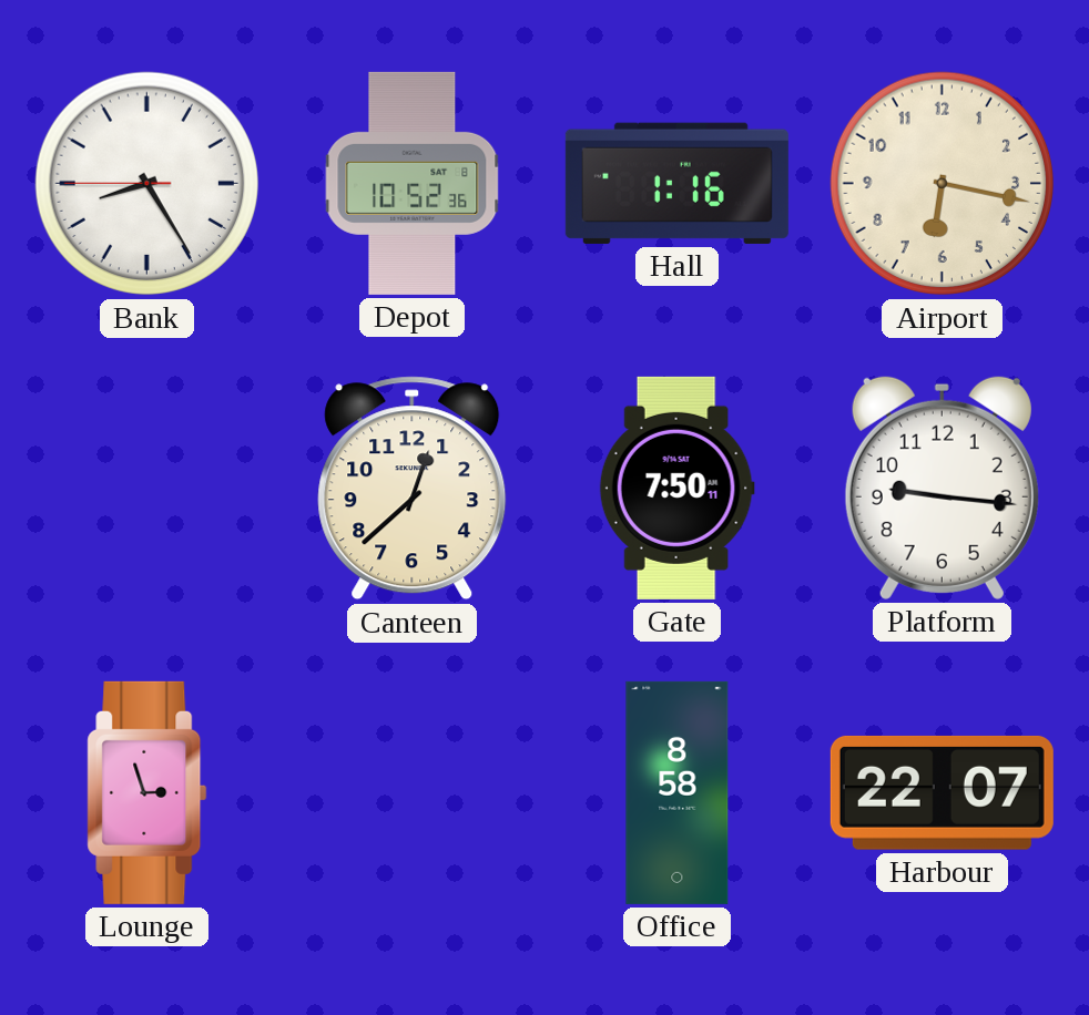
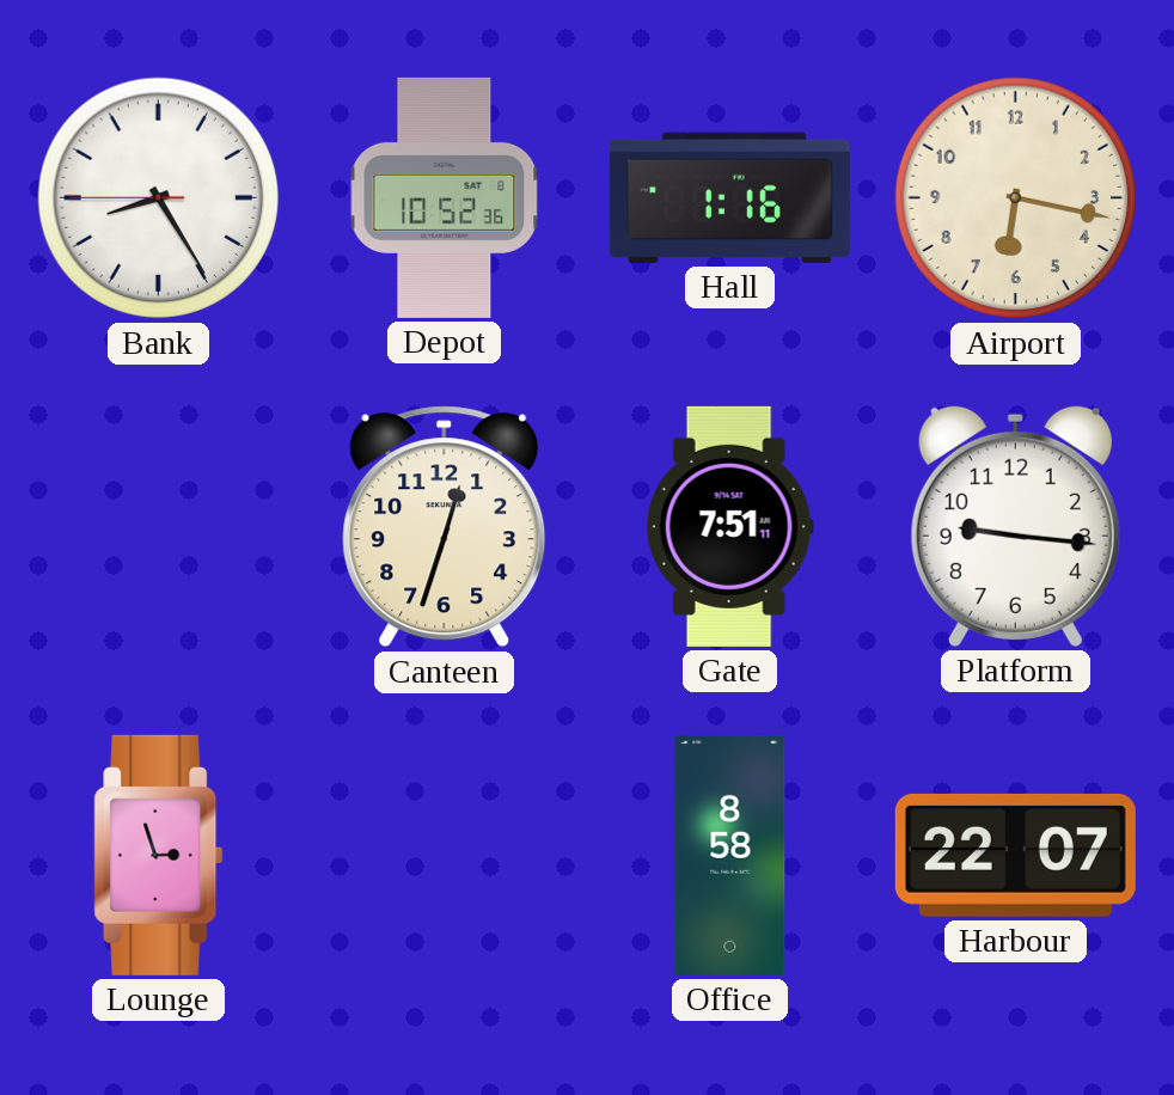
Canteen: 12:38 -> 12:33 (445, 527)
Gate: 7:50 -> 7:51 (729, 526)
